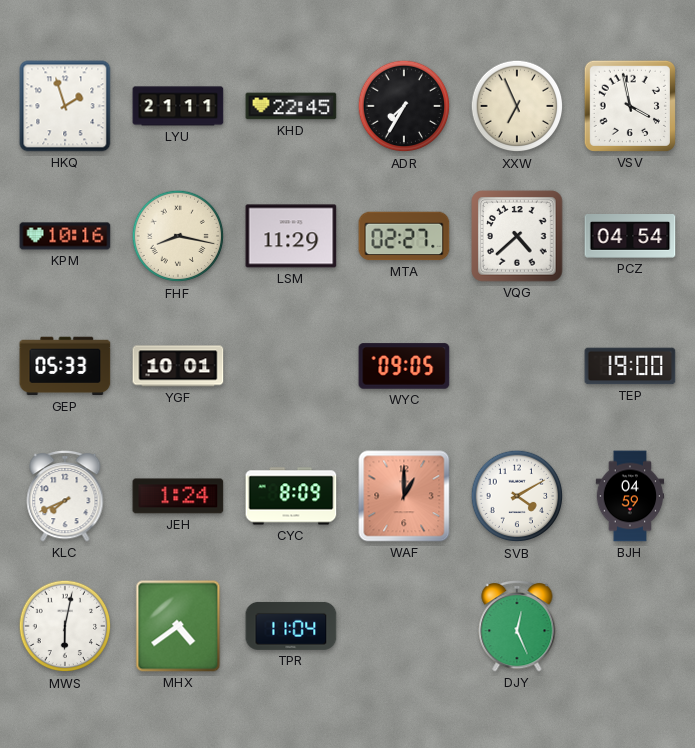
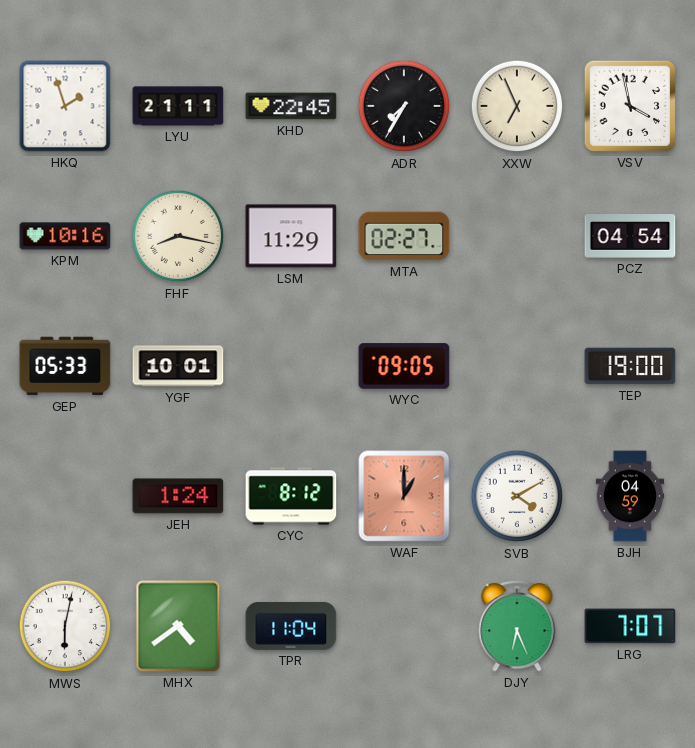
VQG: 4:38 -> none (517, 236)
KLC: 7:41 -> none (65, 496)
CYC: 8:09 -> 8:12 (291, 496)
DJY: 12:26 -> 6:26 (517, 626)
LRG: none -> 7:07 (630, 626)
